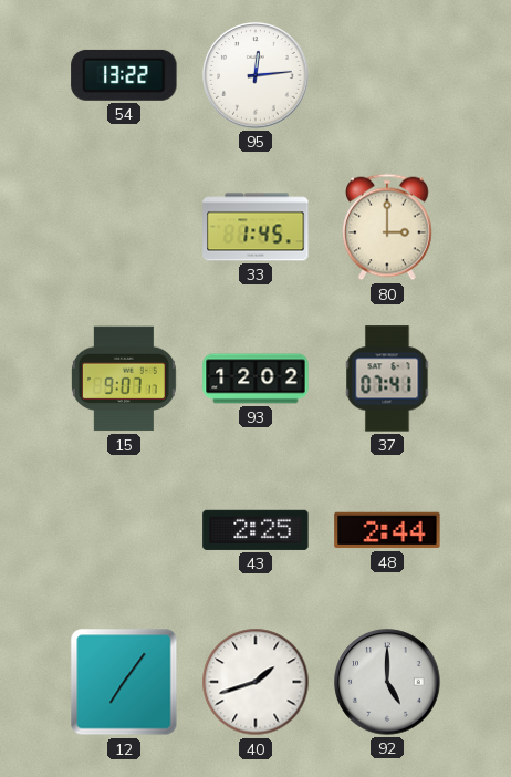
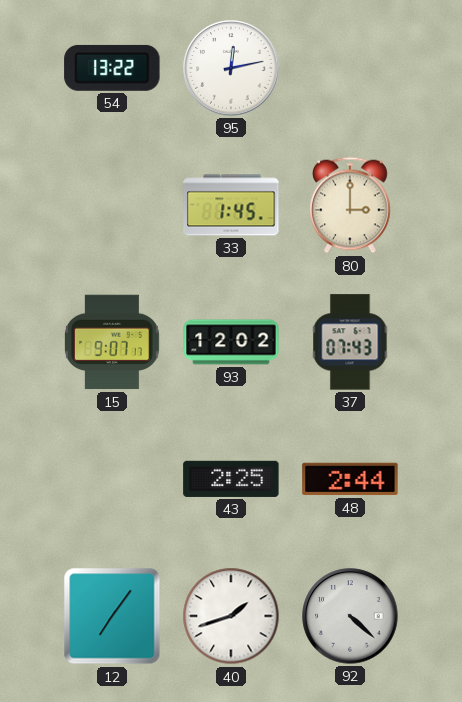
95: 12:14 -> 12:13 (231, 68)
37: 07:41 -> 07:43 (350, 342)
92: 5:00 -> 4:22 (350, 616)
